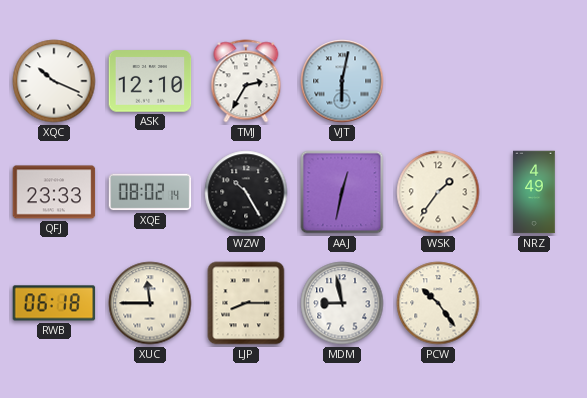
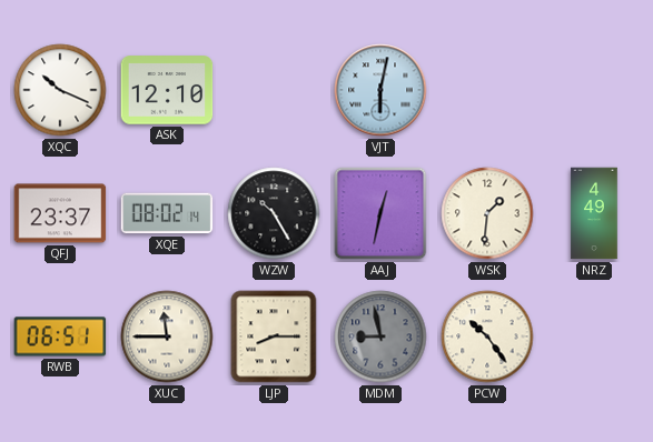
TMJ: 2:35 -> none (246, 81)
QFJ: 23:33 -> 23:37 (60, 213)
WSK: 1:36 -> 1:31 (487, 213)
RWB: 06:18 -> 06:51 (60, 336)
MDM dial: white -> grey (380, 336)
